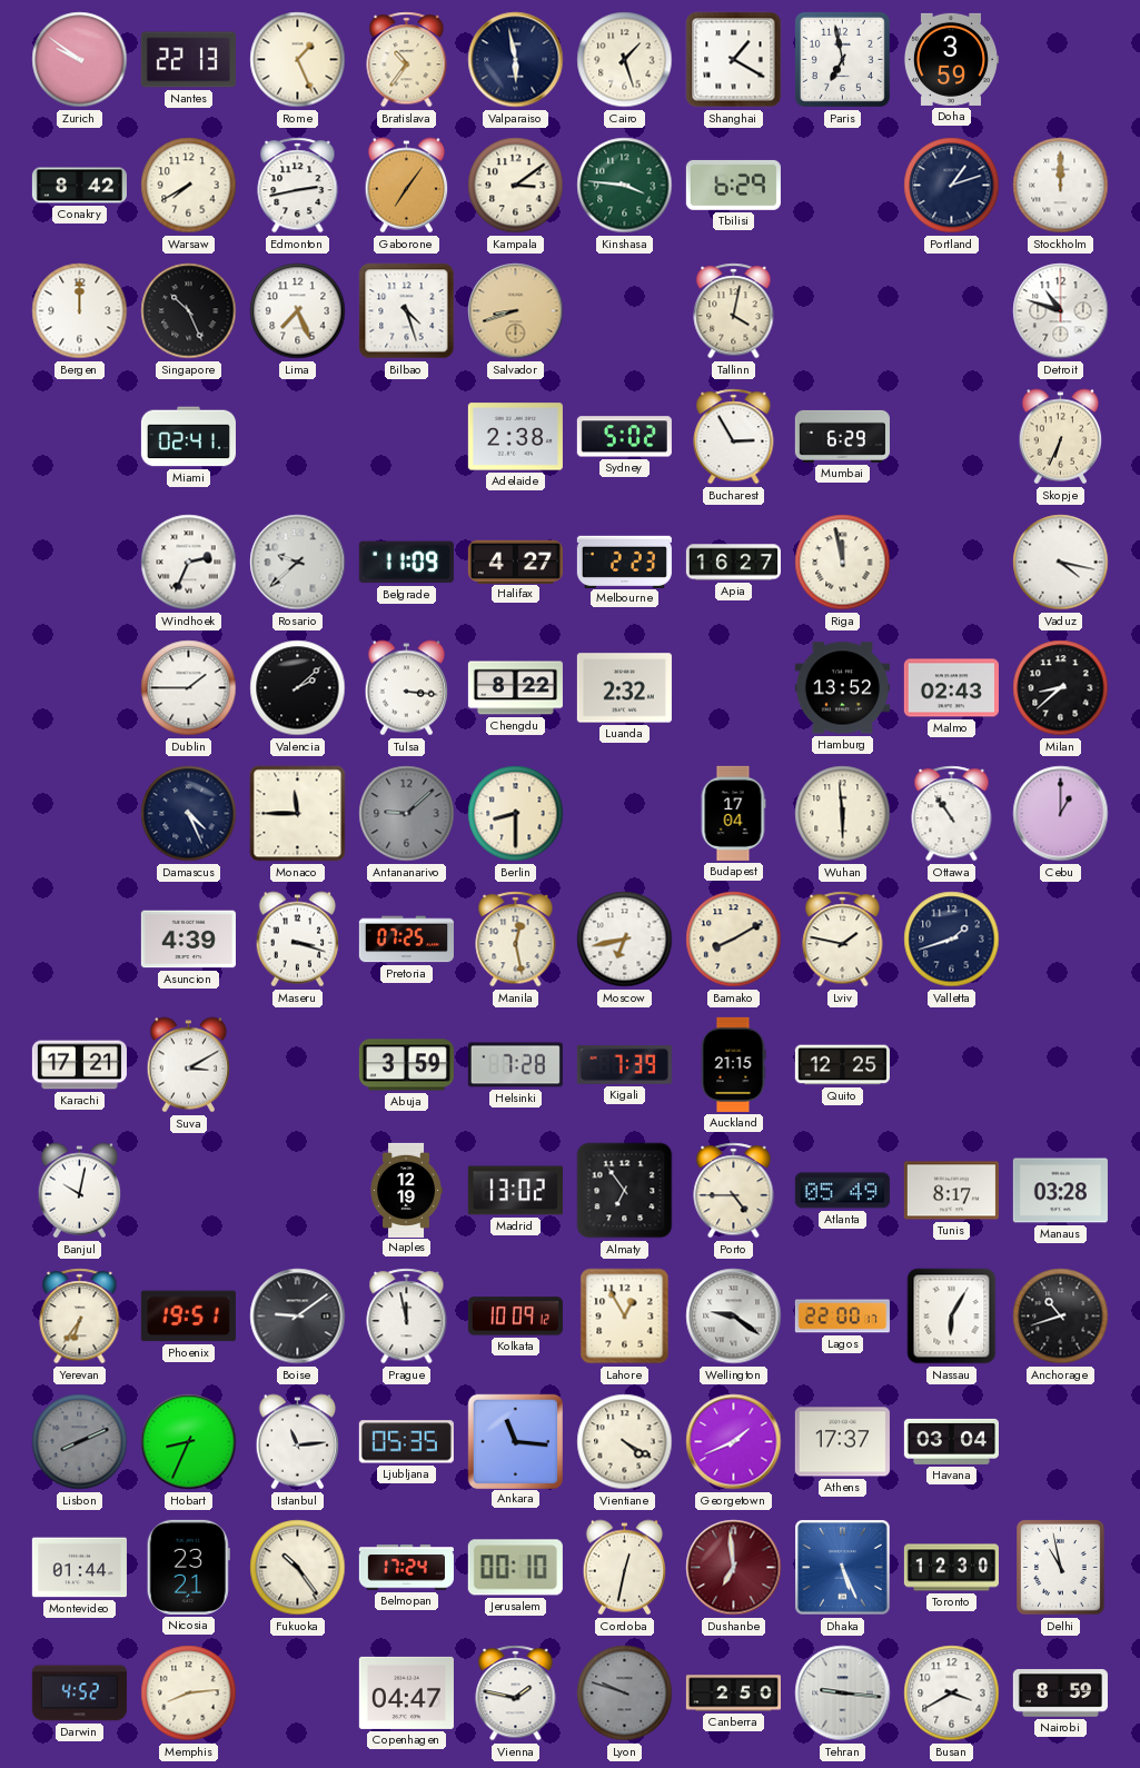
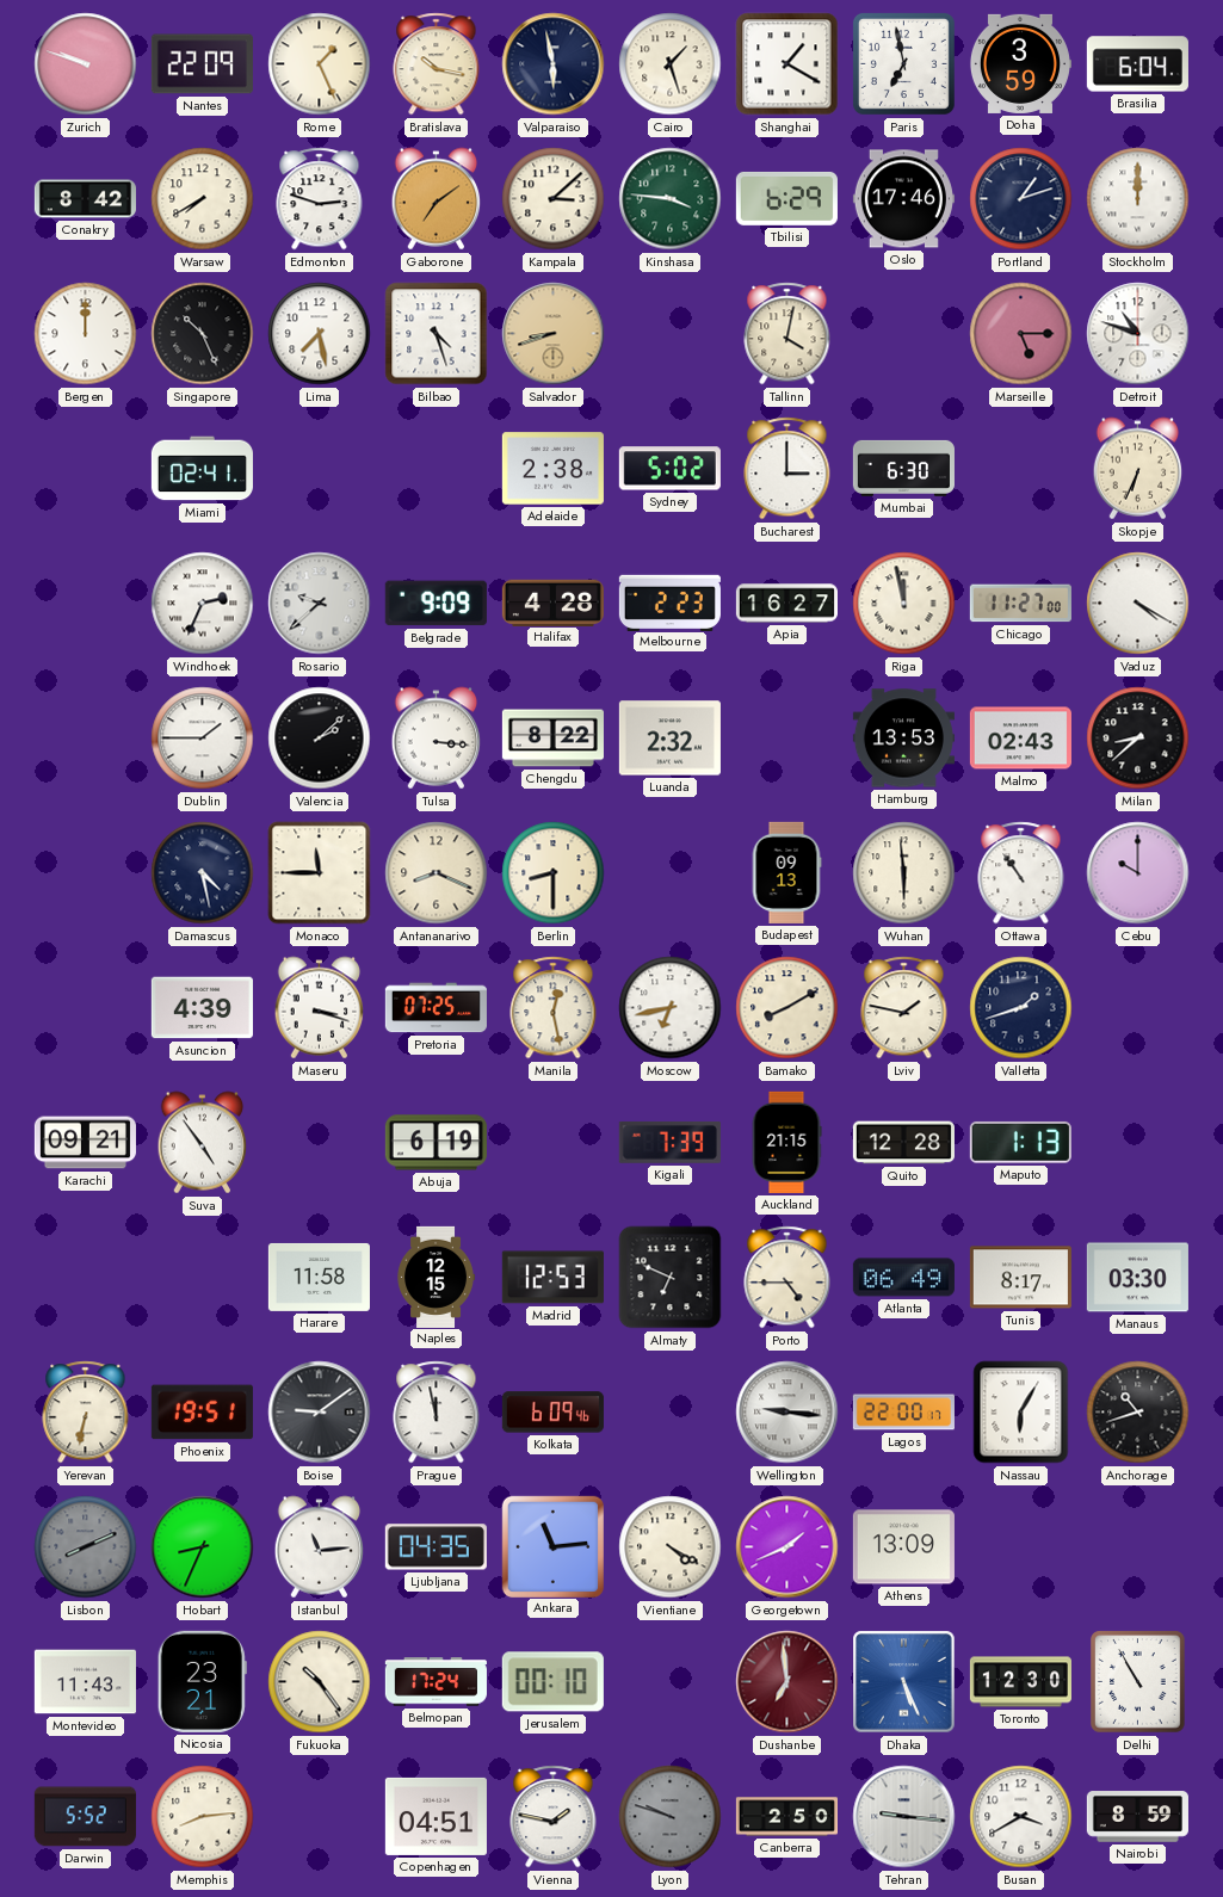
Zurich: 9:51 -> 9:48 (86, 64)
Nantes: 22:13 -> 22:09 (202, 64)
Bratislava: 10:36 -> 10:17 (437, 64)
Brasilia: none -> 6:04 (1137, 64)
Edmonton: 2:43 -> 2:48 (320, 199)
Gaborone: 7:06 -> 7:09 (437, 199)
Kampala: 3:09 -> 3:08 (554, 199)
Oslo: none -> 17:46 (903, 199)
Lima: 7:26 -> 7:28 (320, 334)
Marseille: none -> 5:15 (1021, 334)
Bucharest: 2:55 -> 3:00 (787, 469)
Mumbai: 6:29 -> 6:30 (903, 468)
Belgrade: 11:09 -> 9:09 (436, 604)
Halifax: 4:27 -> 4:28 (552, 603)
Chicago: none -> 11:27 (1020, 604)
Vaduz: 4:17 -> 4:20 (1138, 604)
Hamburg: 13:52 -> 13:53 (903, 739)
Damascus: 4:26 -> 4:28 (203, 873)
Antananarivo: 9:08 -> 8:19 (437, 873)
Antananarivo dial: grey -> cream (437, 873)
Budapest: 17:04 -> 09:13 (786, 872)
Cebu: 1:00 -> 10:00 (1138, 873)
Karachi: 17:21 -> 09:21 (85, 1143)
Suva: 3:10 -> 4:54 (203, 1143)
Abuja: 3:59 -> 6:19 (436, 1143)
Helsinki: 7:28 -> none (515, 1065)
Quito: 12:25 -> 12:28 (903, 1143)
Maputo: none -> 1:13 (1020, 1142)
Banjul: 10:02 -> none (80, 1191)
Harare: none -> 11:58 (319, 1277)
Naples: 12:19 -> 12:15 (436, 1277)
Madrid: 13:02 -> 12:53 (552, 1278)
Almaty: 6:54 -> 6:49 (671, 1278)
Atlanta: 05:49 -> 06:49 (903, 1278)
Manaus: 03:28 -> 03:30 (1137, 1278)
Yerevan: 6:36 -> 6:32 (86, 1413)
Kolkata: 10:09 -> 6:09 (552, 1413)
Lahore: 12:55 -> none (625, 1317)
Wellington: 9:21 -> 9:16 (787, 1413)
Ljubljana: 05:35 -> 04:35 (436, 1547)
Ankara: 11:16 -> 11:14 (552, 1546)
Athens: 17:37 -> 13:09 (903, 1547)
Havana: 03:04 -> none (951, 1441)
Montevideo: 01:44 -> 11:43 (85, 1682)
Cordoba: 12:32 -> none (625, 1568)
Delhi: 10:58 -> 10:55 (1138, 1682)
Darwin: 4:52 -> 5:52 (85, 1817)
Copenhagen: 04:47 -> 04:51 (436, 1816)
